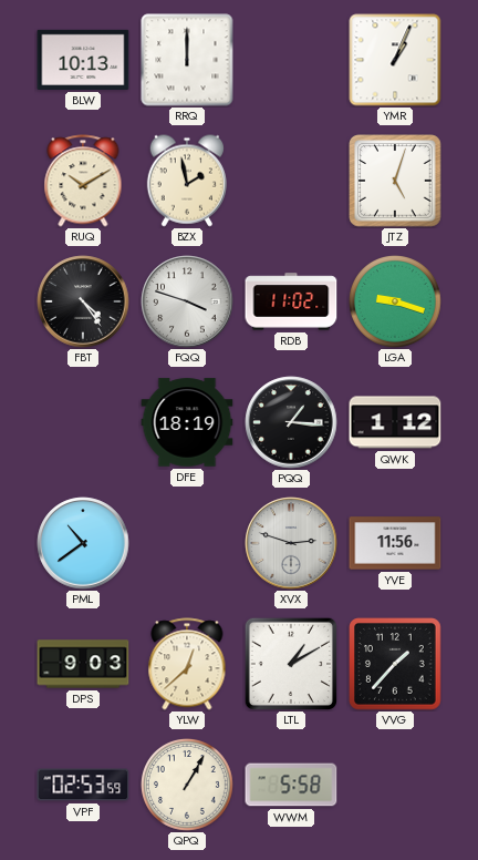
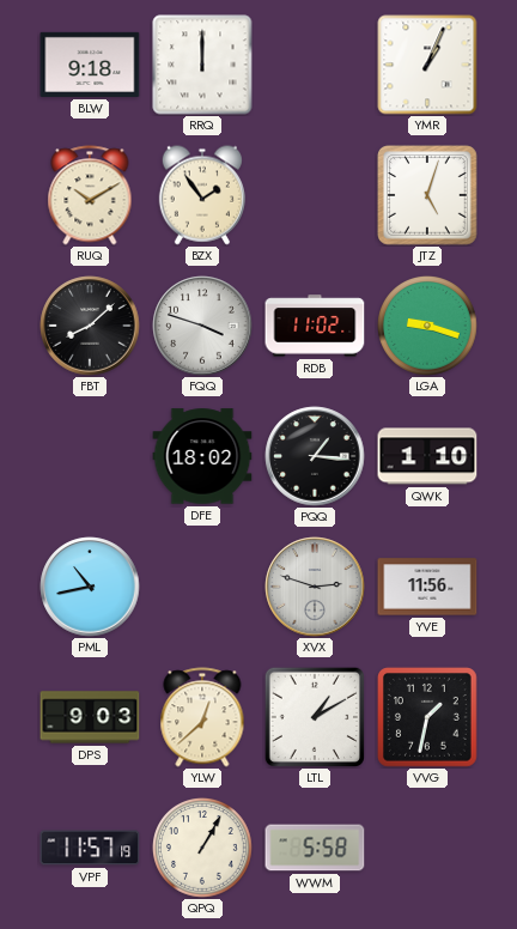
BLW: 10:13 -> 9:18 (90, 65)
BZX: 1:58 -> 1:54 (202, 195)
FBT: 4:24 -> 8:08 (90, 326)
DFE: 18:19 -> 18:02 (202, 456)
QWK: 1:12 -> 1:10 (427, 456)
PML: 10:39 -> 10:43 (90, 587)
VVG: 1:37 -> 1:32 (427, 717)
VPF: 02:53 -> 11:57 (90, 848)
